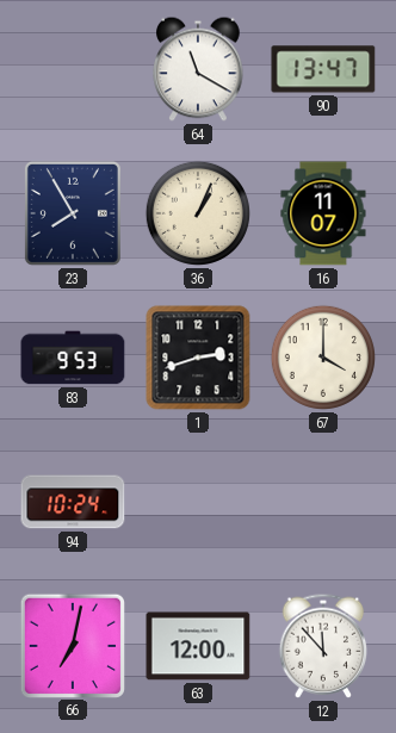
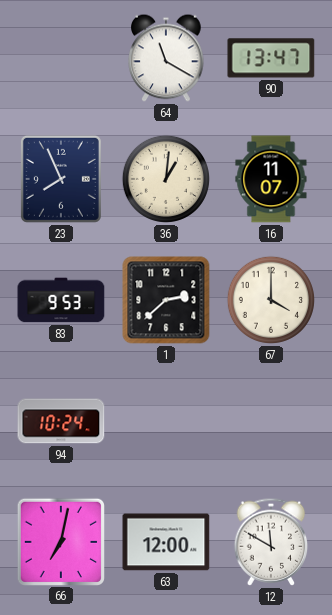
23: 7:55 -> 7:56 (61, 179)
36: 1:04 -> 1:01 (166, 179)
1: 2:42 -> 2:38 (166, 300)
12: 11:53 -> 11:50 (271, 542)
